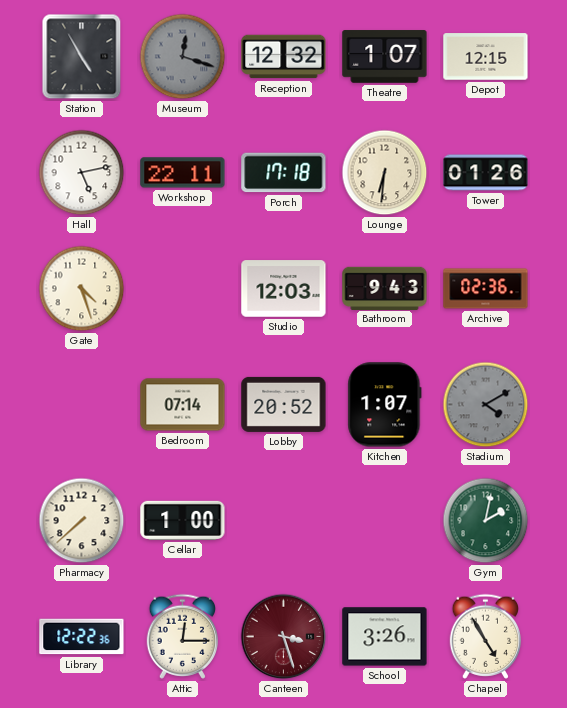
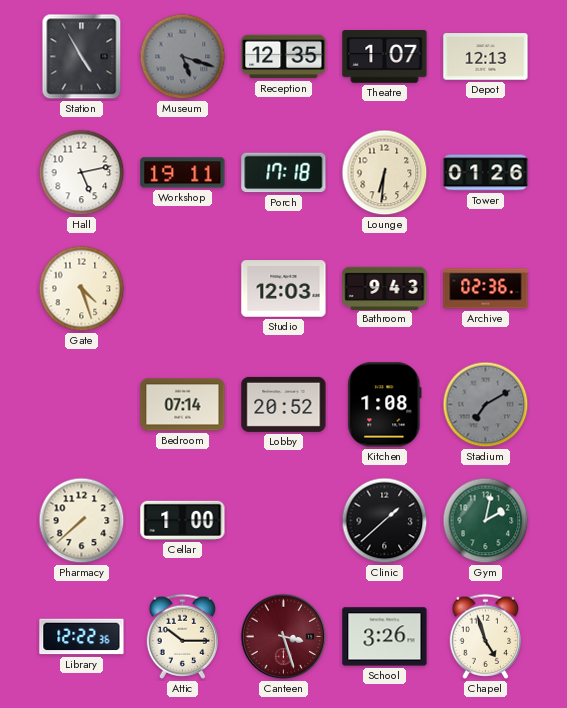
Museum: 12:18 -> 5:18 (183, 57)
Reception: 12:32 -> 12:35 (284, 57)
Depot: 12:15 -> 12:13 (486, 57)
Workshop: 22:11 -> 19:11 (183, 173)
Kitchen: 1:07 -> 1:08 (385, 405)
Stadium: 4:10 -> 7:10 (486, 405)
Clinic: none -> 1:38 (385, 521)
Attic: 12:15 -> 10:15 (183, 636)
Chapel: 4:55 -> 4:57 (486, 636)
